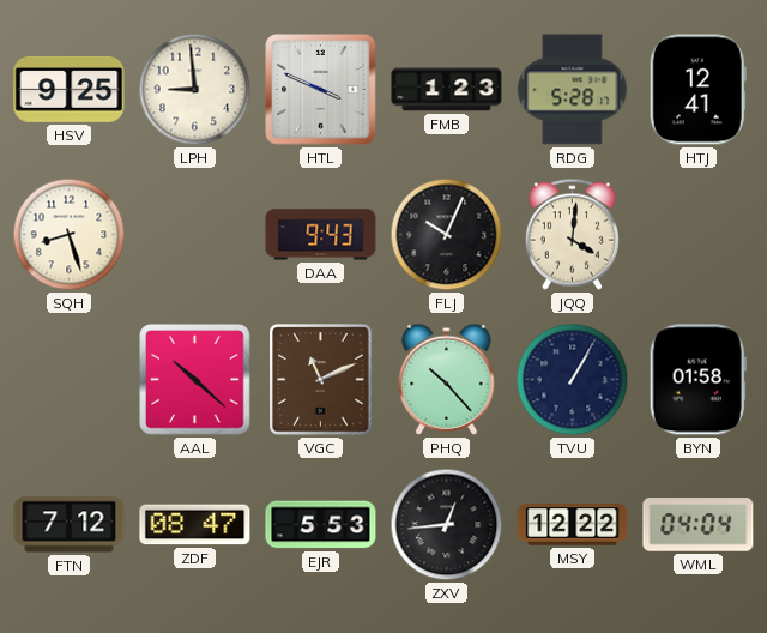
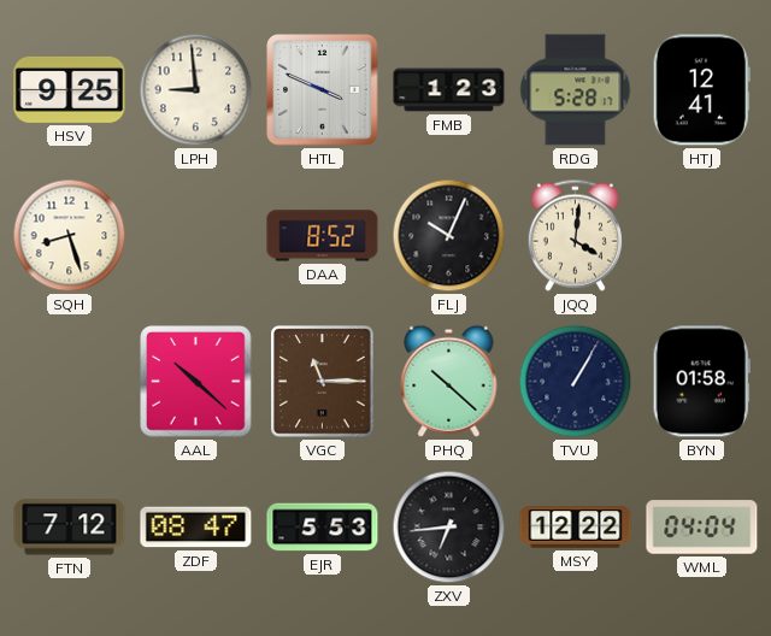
DAA: 9:43 -> 8:52 (323, 236)
VGC: 11:11 -> 11:15 (323, 382)
PHQ: 10:23 -> 10:22 (449, 381)
ZXV: 12:44 -> 6:44 (449, 528)
